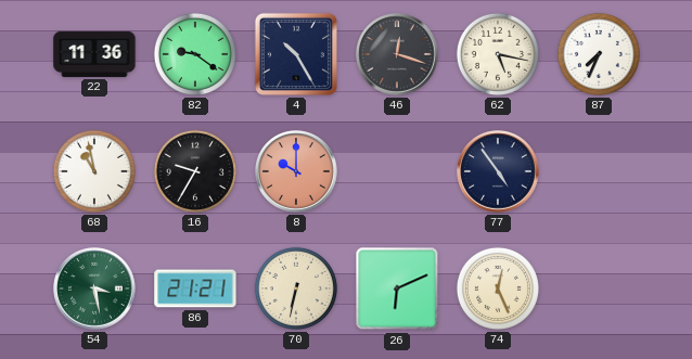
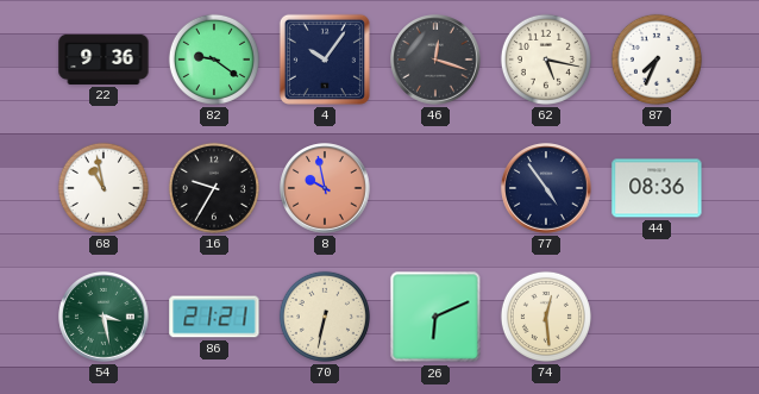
22: 11:36 -> 9:36 (103, 60)
4: 10:25 -> 10:06 (325, 60)
8: 10:00 -> 9:58 (325, 188)
44: none -> 08:36 (657, 188)
74: 12:26 -> 12:29 (546, 317)
